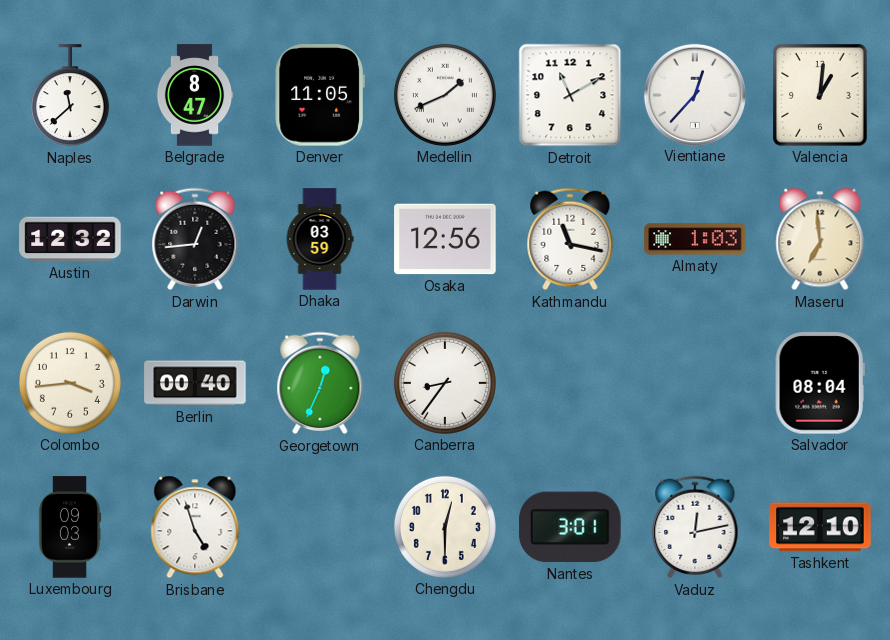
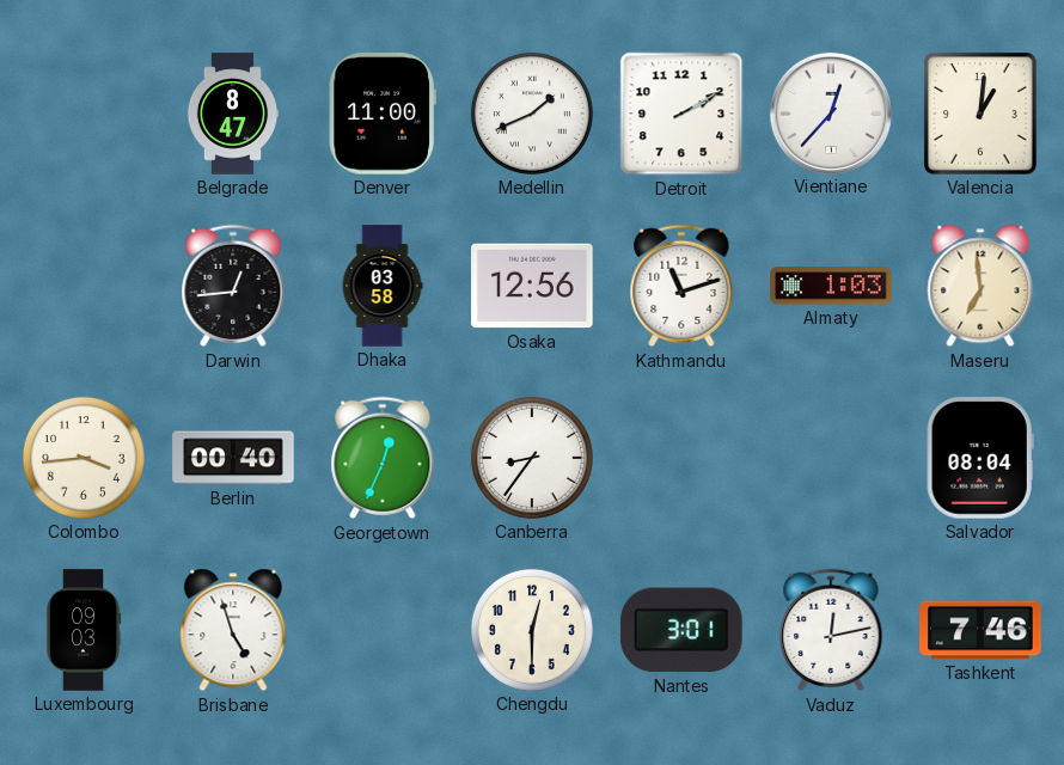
Naples: 11:38 -> none (70, 96)
Denver: 11:05 -> 11:00 (383, 114)
Detroit: 11:10 -> 2:10 (681, 114)
Austin: 12:32 -> none (70, 239)
Dhaka: 03:59 -> 03:58 (383, 286)
Kathmandu: 11:17 -> 11:12 (681, 286)
Tashkent: 12:10 -> 7:46 (980, 630)
